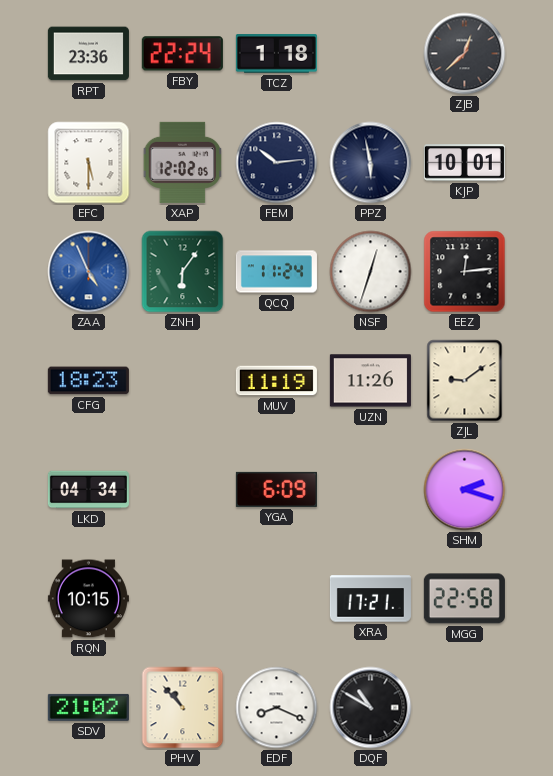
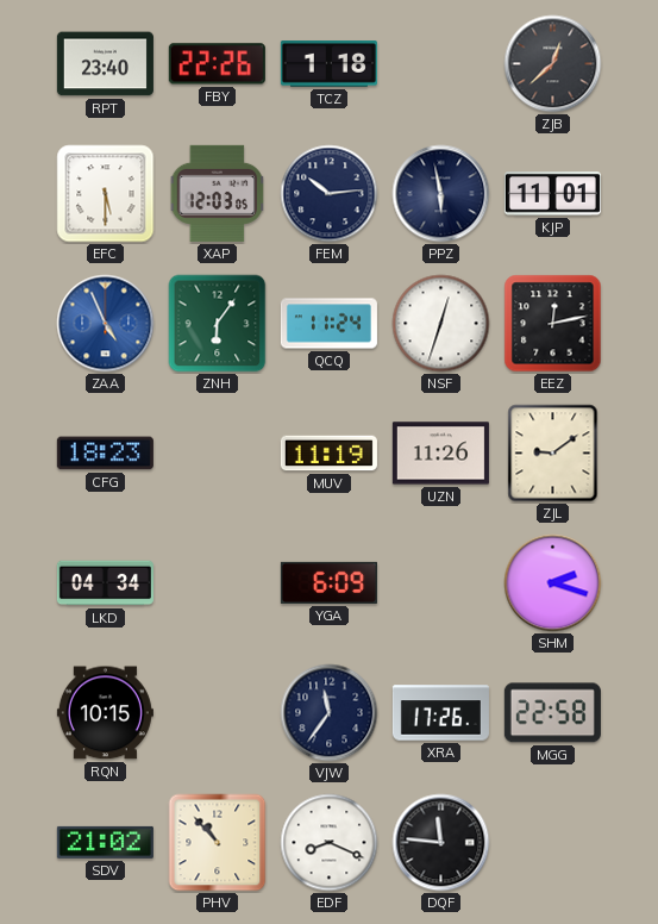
RPT: 23:36 -> 23:40 (105, 64)
FBY: 22:24 -> 22:26 (217, 64)
XAP: 12:02 -> 12:03 (218, 193)
KJP: 10:01 -> 11:01 (552, 194)
EEZ: 12:14 -> 12:13 (553, 324)
VJW: none -> 11:36 (330, 713)
XRA: 17:21 -> 17:26 (440, 713)
DQF: 10:50 -> 11:46 (441, 843)
